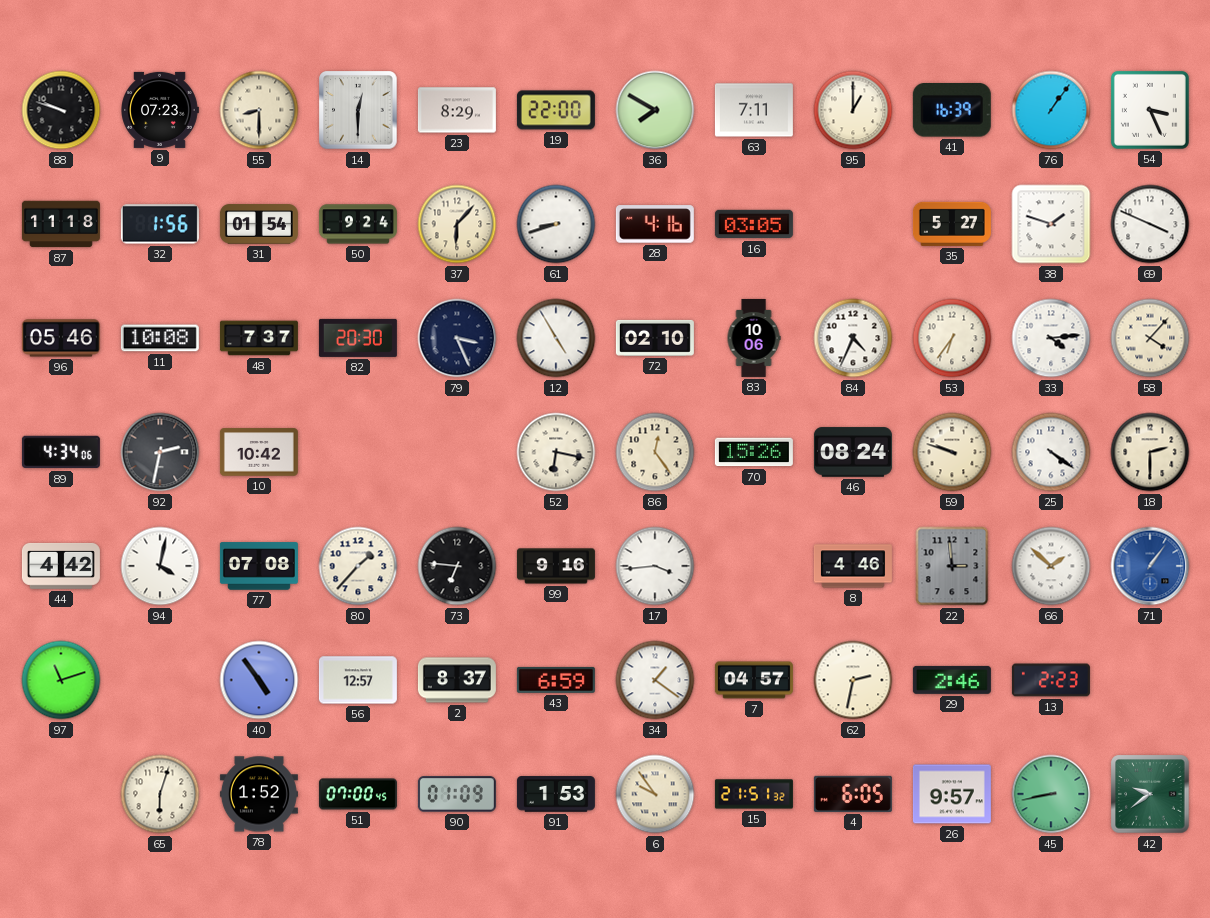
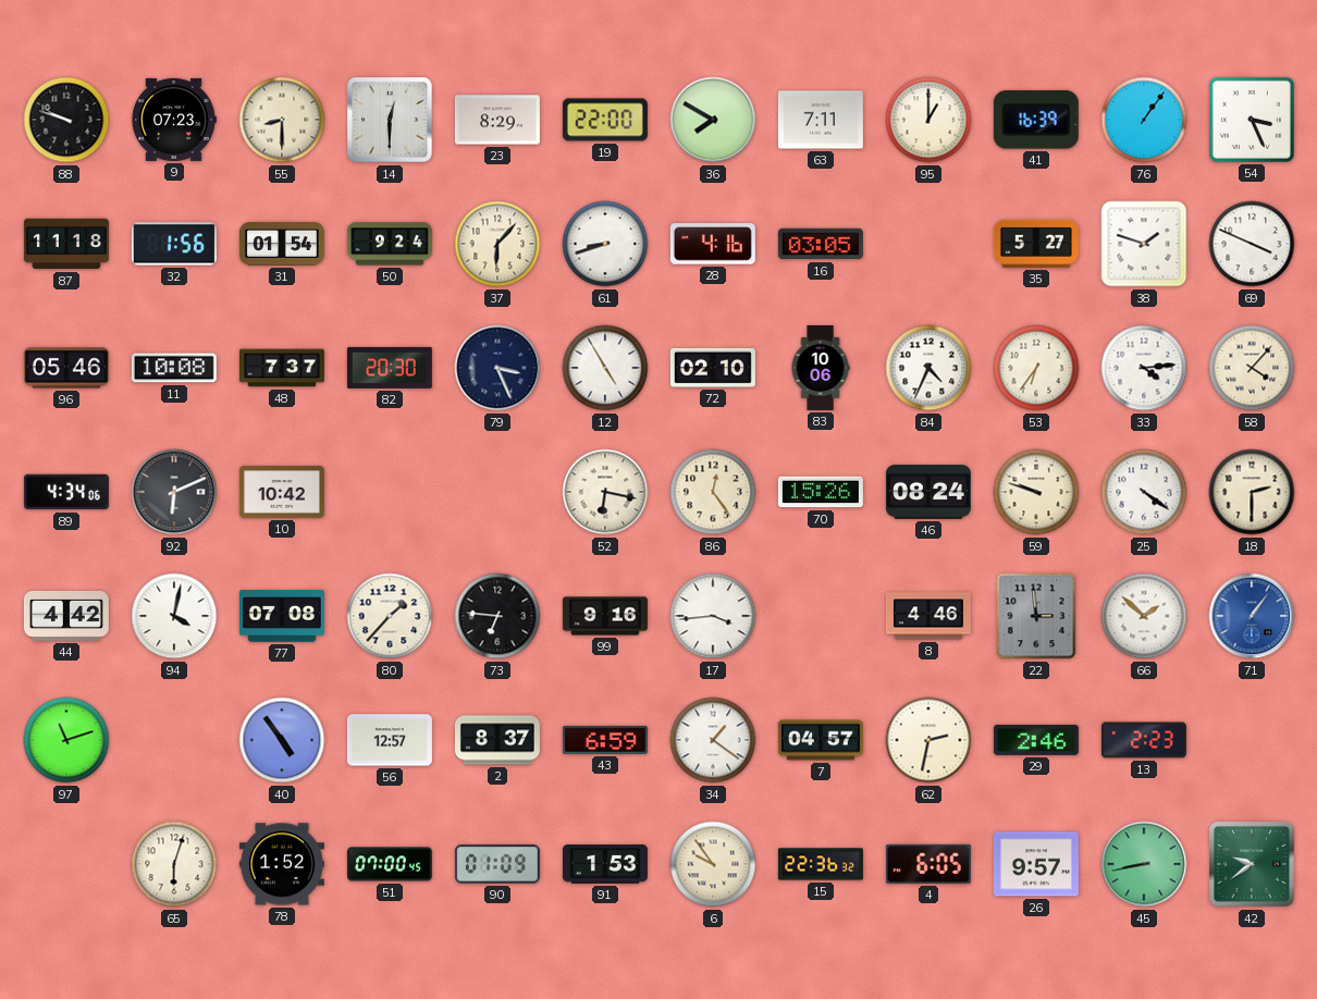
92: 2:32 -> 6:11 (174, 492)
15: 21:51 -> 22:36 (821, 864)
